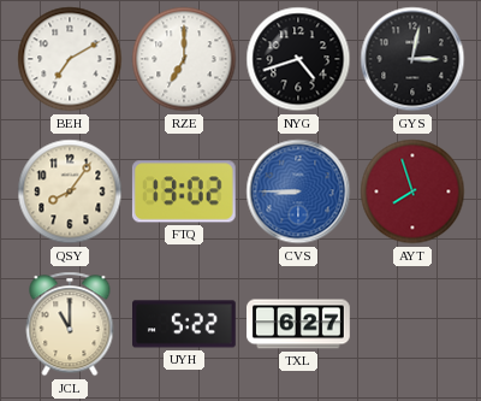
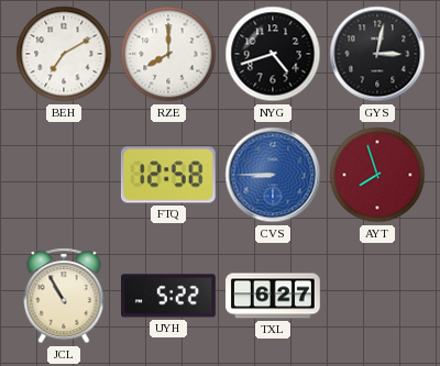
RZE: 7:00 -> 8:00 (168, 54)
QSY: 8:06 -> none (70, 191)
FTQ: 13:02 -> 12:58 (168, 175)
JCL: 11:00 -> 10:55 (64, 296)
